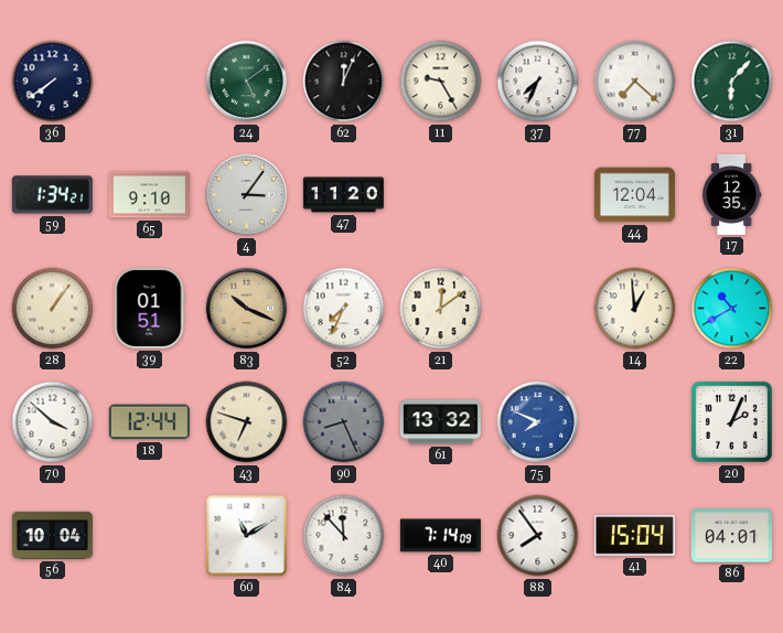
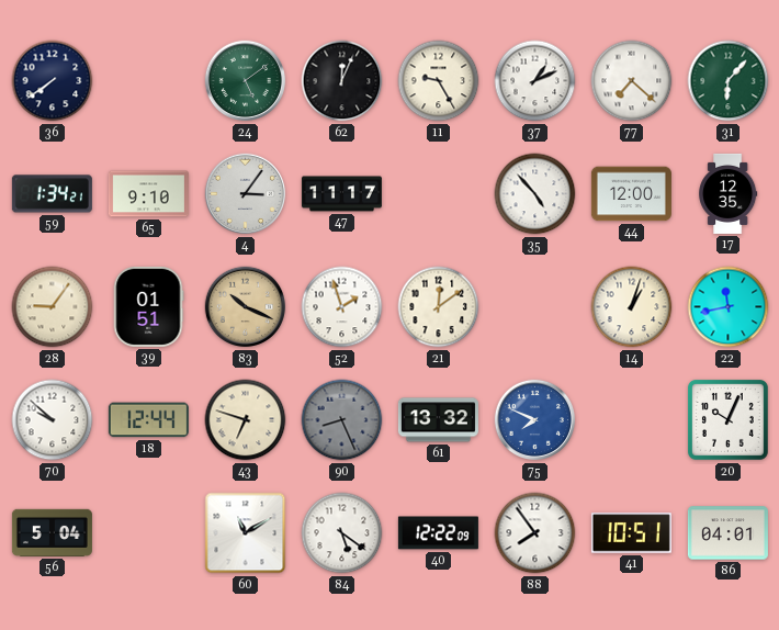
37: 7:34 -> 1:11 (535, 81)
47: 11:20 -> 11:17 (341, 194)
35: none -> 4:53 (535, 194)
44: 12:04 -> 12:00 (631, 194)
28: 1:06 -> 9:06 (53, 307)
52: 7:34 -> 1:57 (342, 307)
14: 12:59 -> 1:03 (632, 307)
22: 10:40 -> 11:43 (729, 307)
70: 3:52 -> 9:52 (53, 420)
20: 2:04 -> 10:04 (727, 419)
56: 10:04 -> 5:04 (52, 532)
84: 11:53 -> 5:21 (342, 533)
40: 7:14 -> 12:22 (438, 533)
41: 15:04 -> 10:51 (631, 533)
